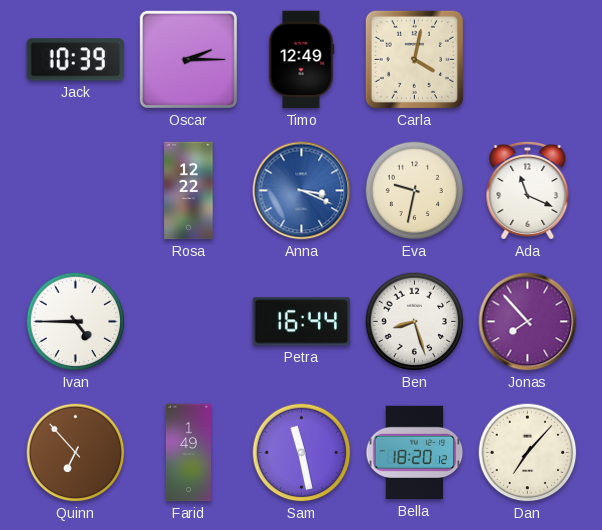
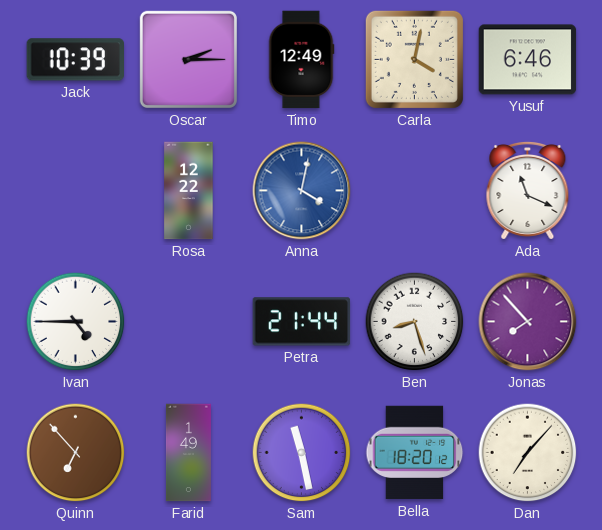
Yusuf: none -> 6:46 (528, 60)
Anna: 3:19 -> 4:02 (302, 191)
Eva: 9:32 -> none (415, 191)
Petra: 16:44 -> 21:44 (302, 322)
